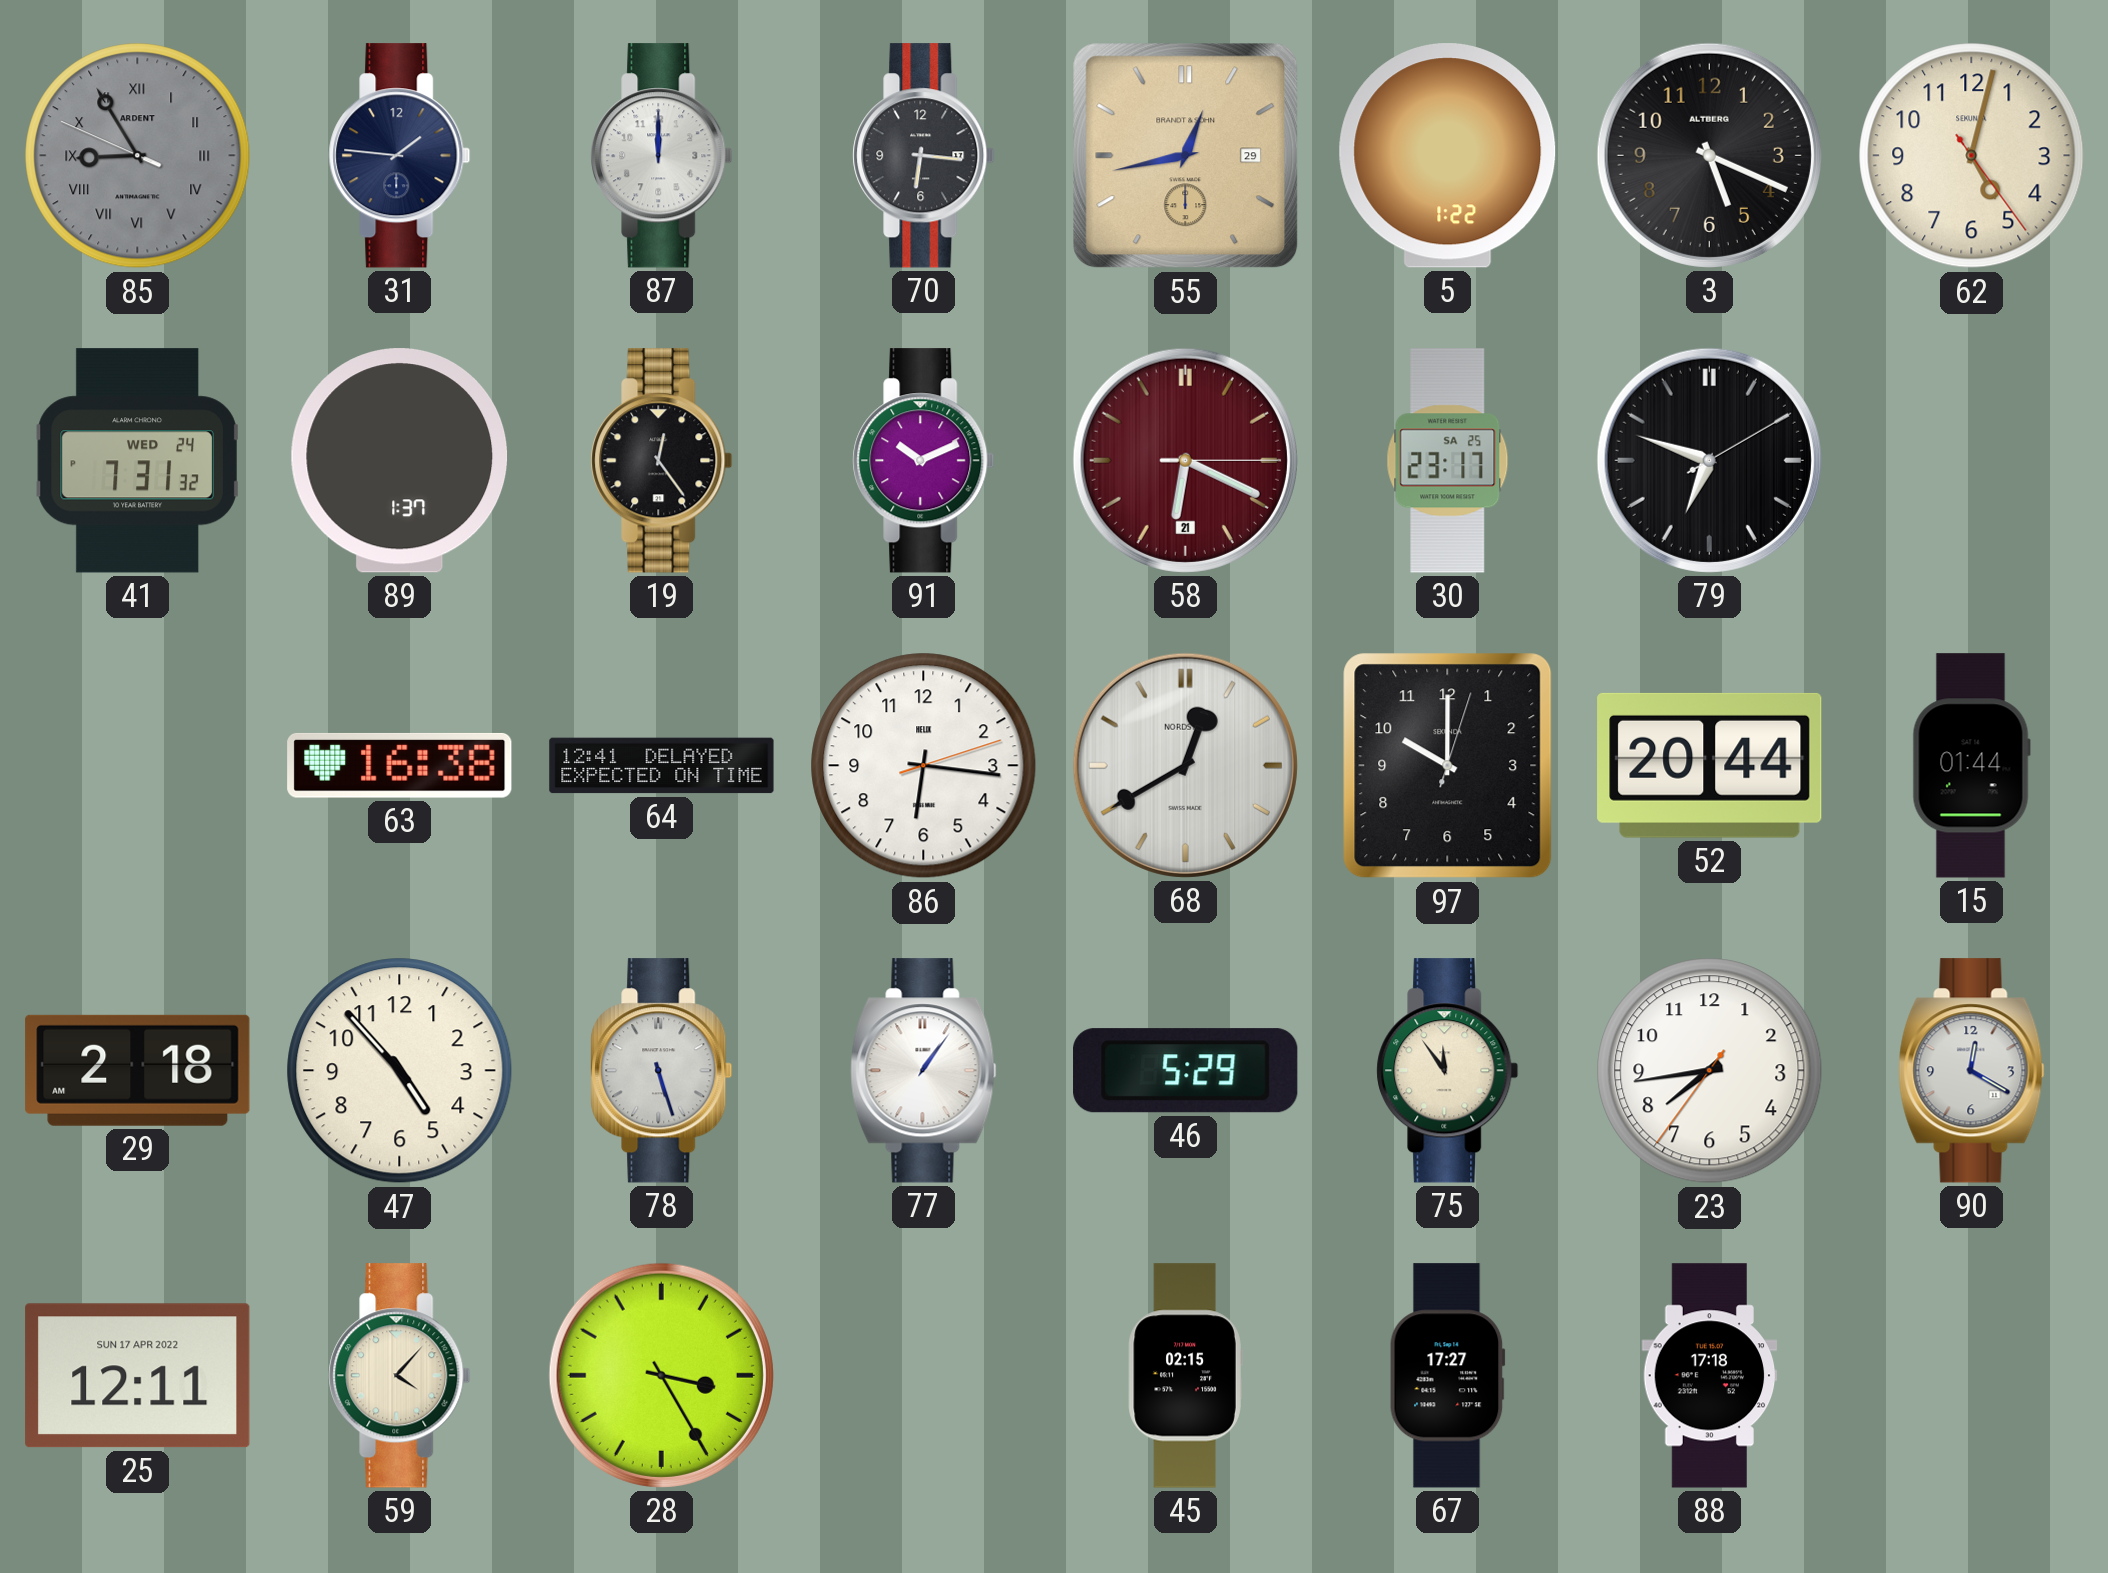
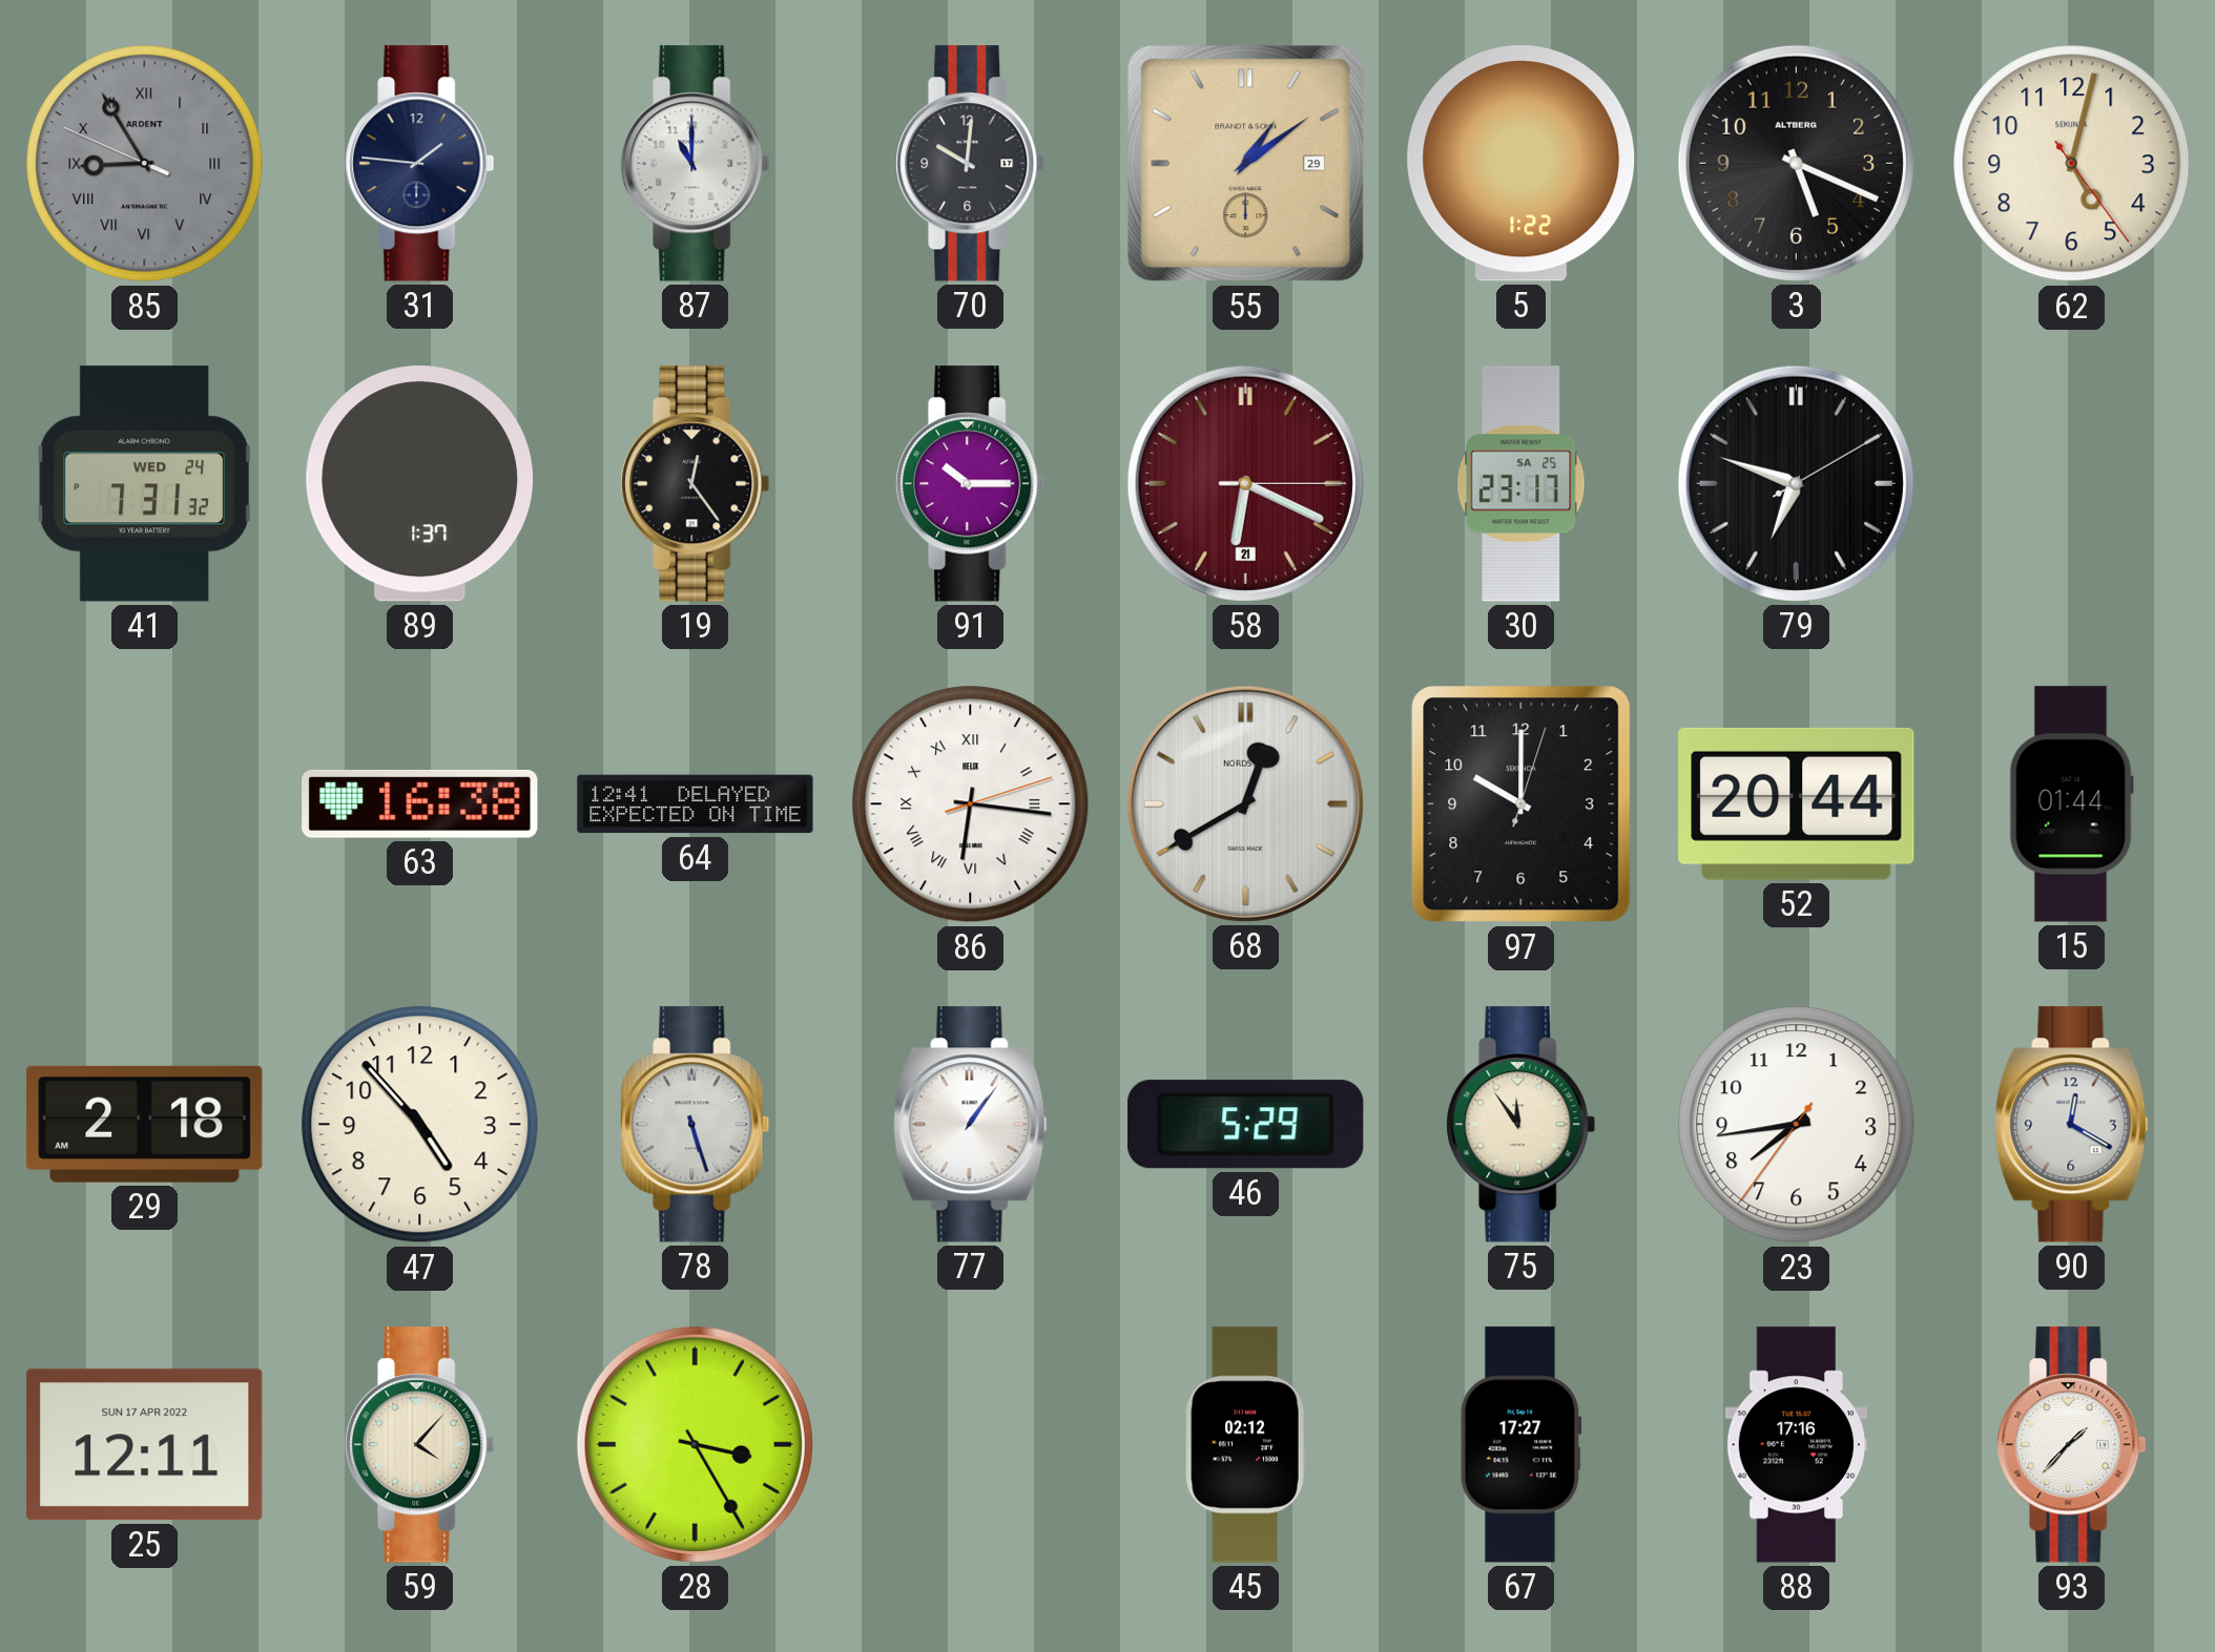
87: 12:00 -> 11:00 (696, 164)
70: 6:16 -> 10:01 (971, 164)
55: 12:43 -> 1:09 (1246, 164)
91: 10:11 -> 10:15 (971, 484)
86 numerals: Arabic -> Roman (971, 804)
45: 02:15 -> 02:12 (1245, 1445)
88: 17:18 -> 17:16 (1797, 1445)
93: none -> 1:37 (2072, 1445)
